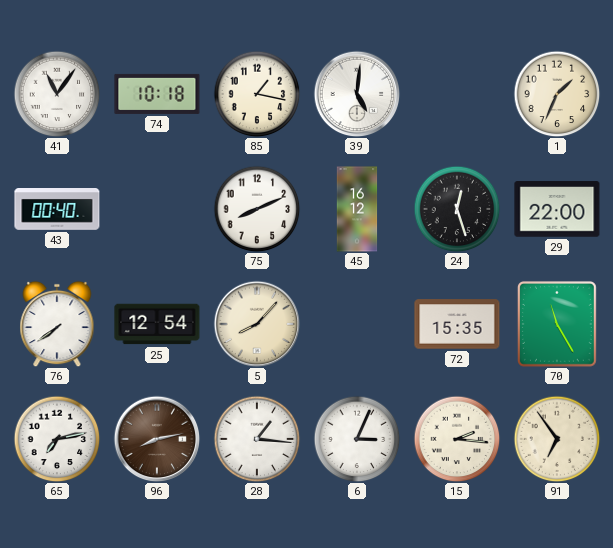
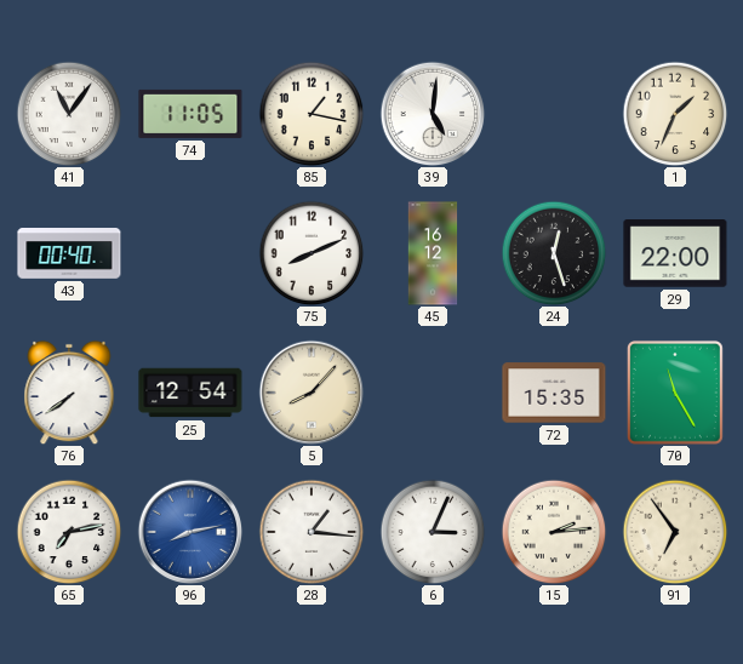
74: 10:18 -> 11:05 (190, 114)
96 dial: brown -> blue (190, 532)
15: 2:16 -> 2:14 (554, 532)
